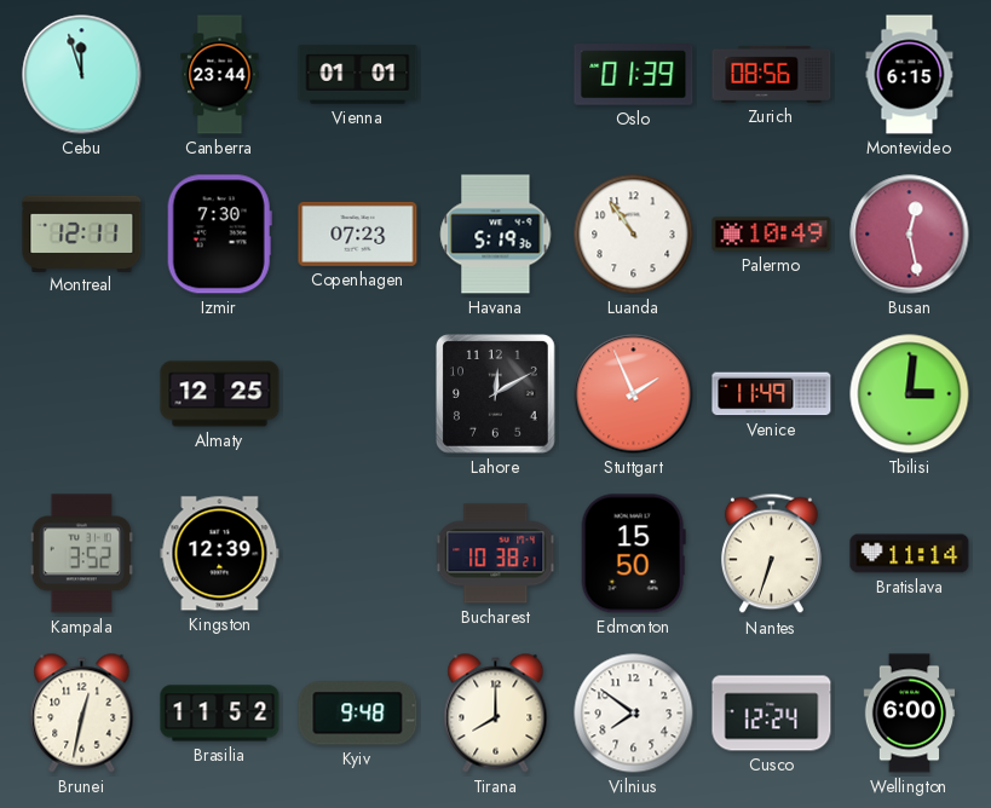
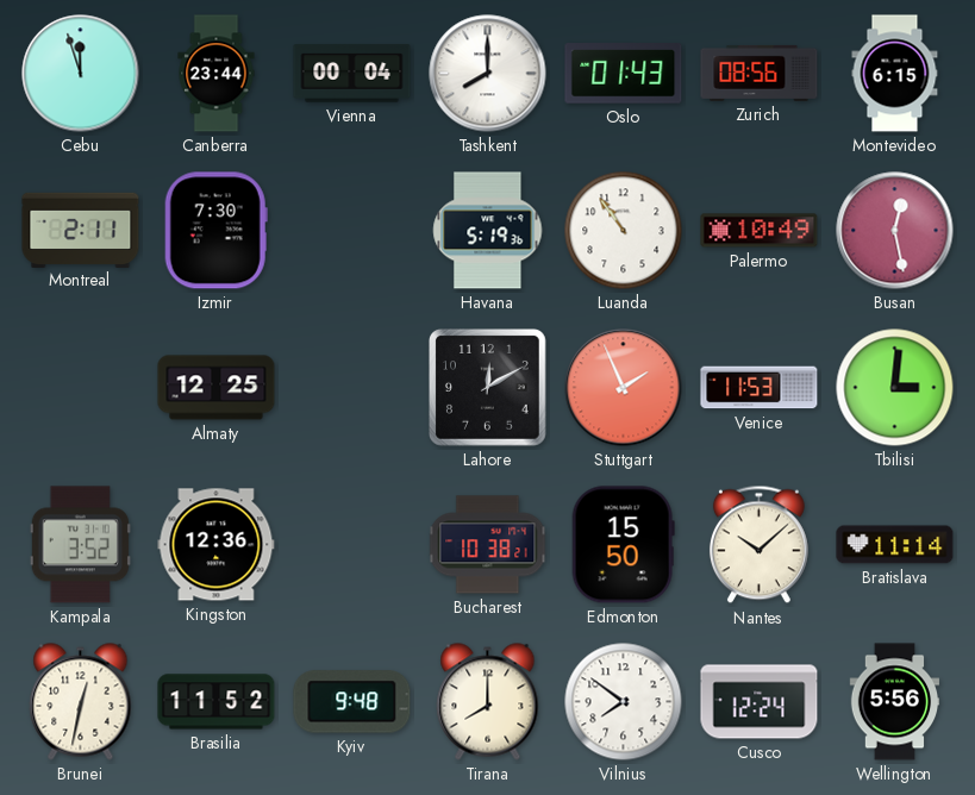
Vienna: 01:01 -> 00:04 (352, 74)
Tashkent: none -> 8:00 (488, 74)
Oslo: 01:39 -> 01:43 (624, 74)
Montreal: 12:11 -> 2:11 (81, 230)
Copenhagen: 07:23 -> none (358, 233)
Venice: 11:49 -> 11:53 (760, 388)
Kingston: 12:39 -> 12:36 (217, 545)
Nantes: 6:33 -> 10:08 (758, 545)
Wellington: 6:00 -> 5:56 (895, 702)
